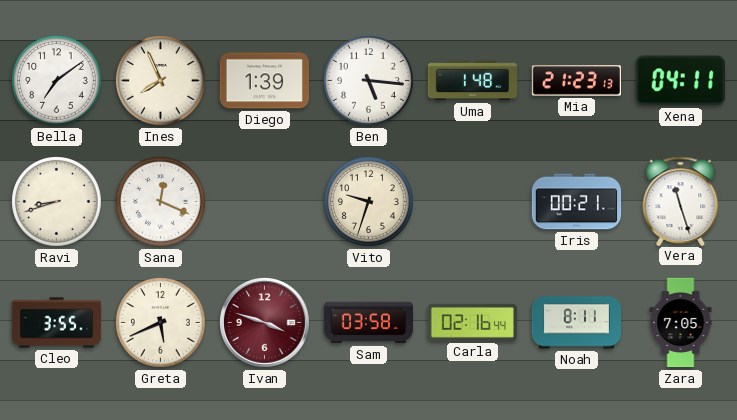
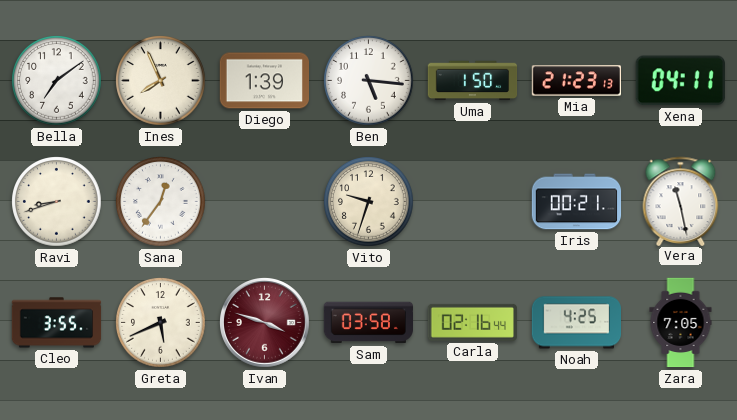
Uma: 1:48 -> 1:50 (473, 81)
Sana: 12:19 -> 12:36 (161, 202)
Vera: 11:27 -> 11:28 (681, 201)
Noah: 8:11 -> 4:25 (577, 323)
